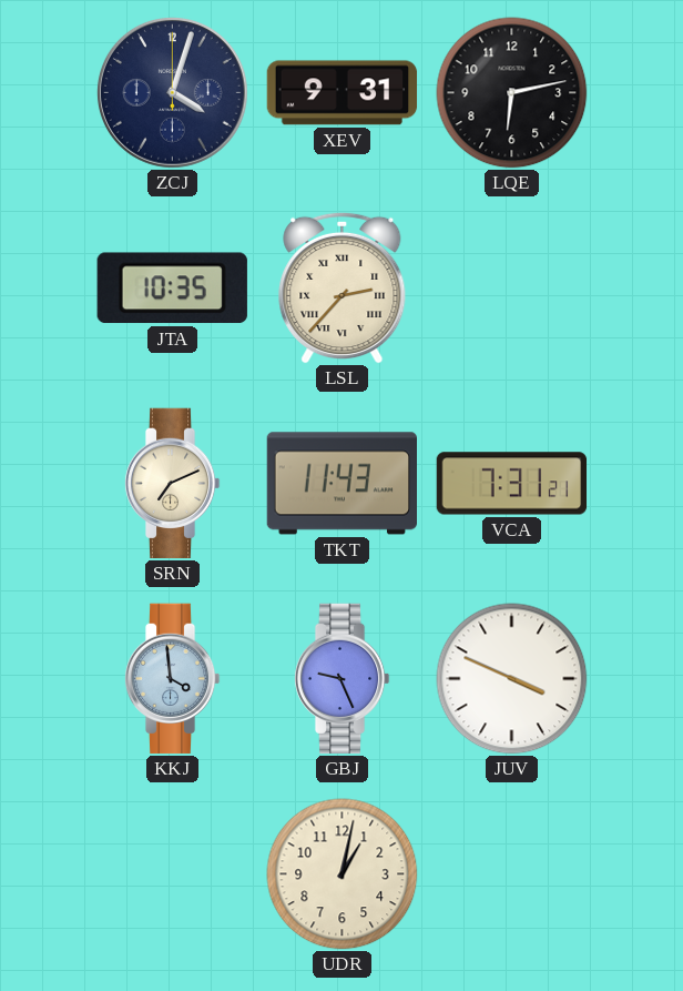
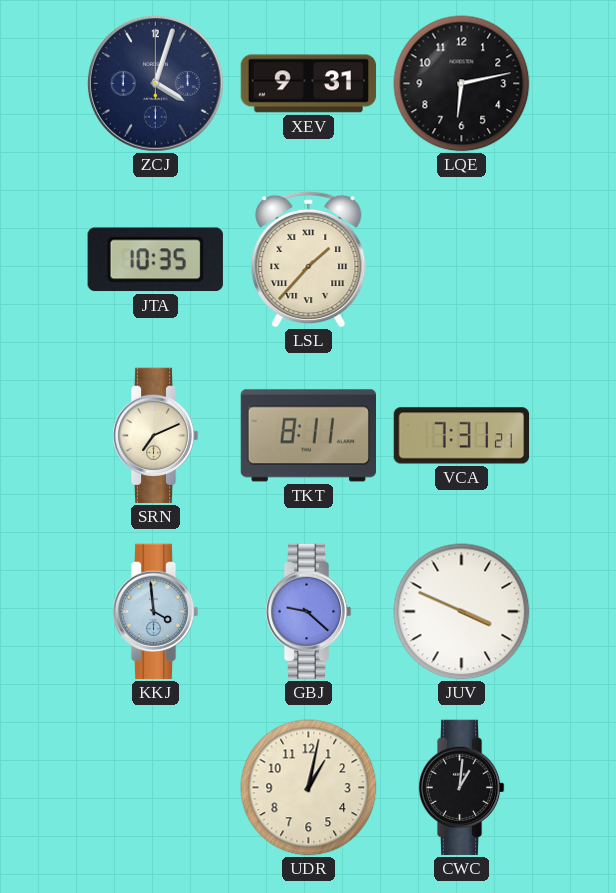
LSL: 2:37 -> 1:37 (309, 259)
TKT: 11:43 -> 8:11 (308, 436)
GBJ: 9:26 -> 9:22 (308, 612)
CWC: none -> 1:01 (461, 788)
